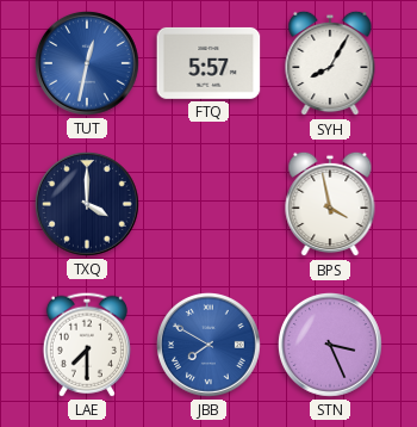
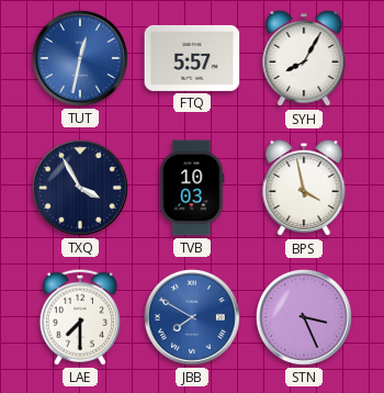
TXQ: 4:00 -> 3:55 (80, 188)
TVB: none -> 10:03 (192, 188)
